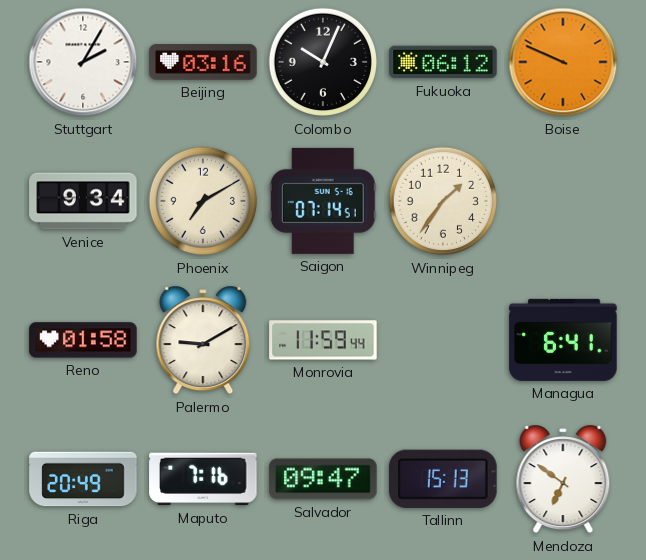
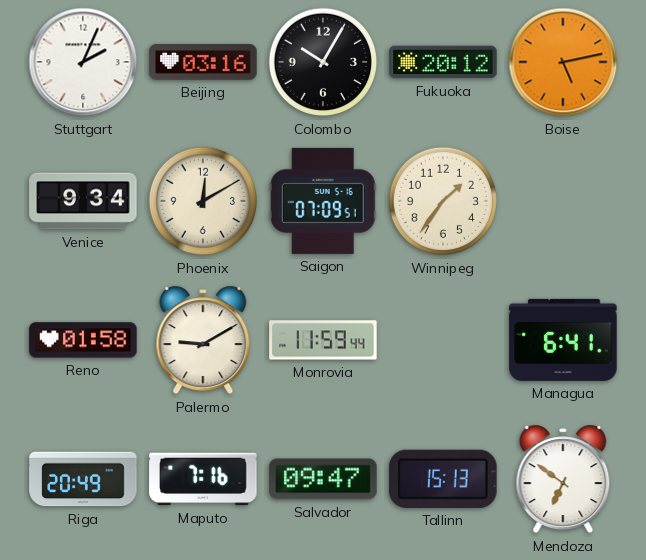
Stuttgart: 2:05 -> 2:04 (83, 62)
Colombo: 10:04 -> 10:05 (323, 62)
Fukuoka: 06:12 -> 20:12 (443, 62)
Boise: 9:49 -> 5:13 (563, 62)
Phoenix: 7:10 -> 12:10 (203, 201)
Saigon: 07:14 -> 07:09 (323, 201)
